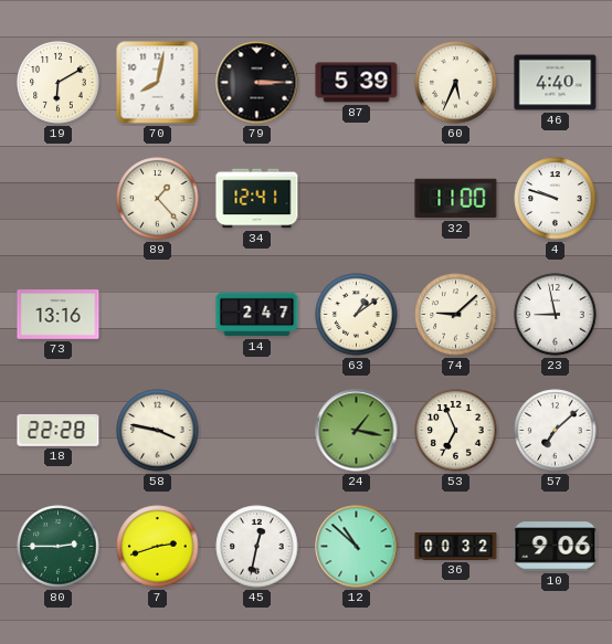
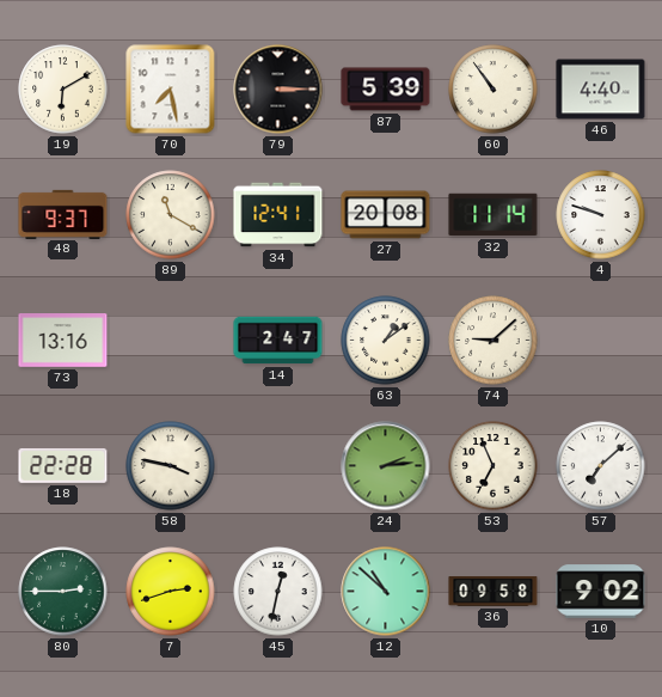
70: 8:02 -> 7:28 (171, 90)
60: 5:34 -> 10:54 (494, 90)
48: none -> 9:37 (63, 214)
89: 1:23 -> 11:20 (171, 215)
27: none -> 20:08 (386, 215)
32: 11:00 -> 11:14 (494, 215)
23: 8:58 -> none (556, 315)
24: 1:17 -> 2:14 (386, 466)
36: 00:32 -> 09:58 (494, 592)
10: 9:06 -> 9:02 (601, 592)
